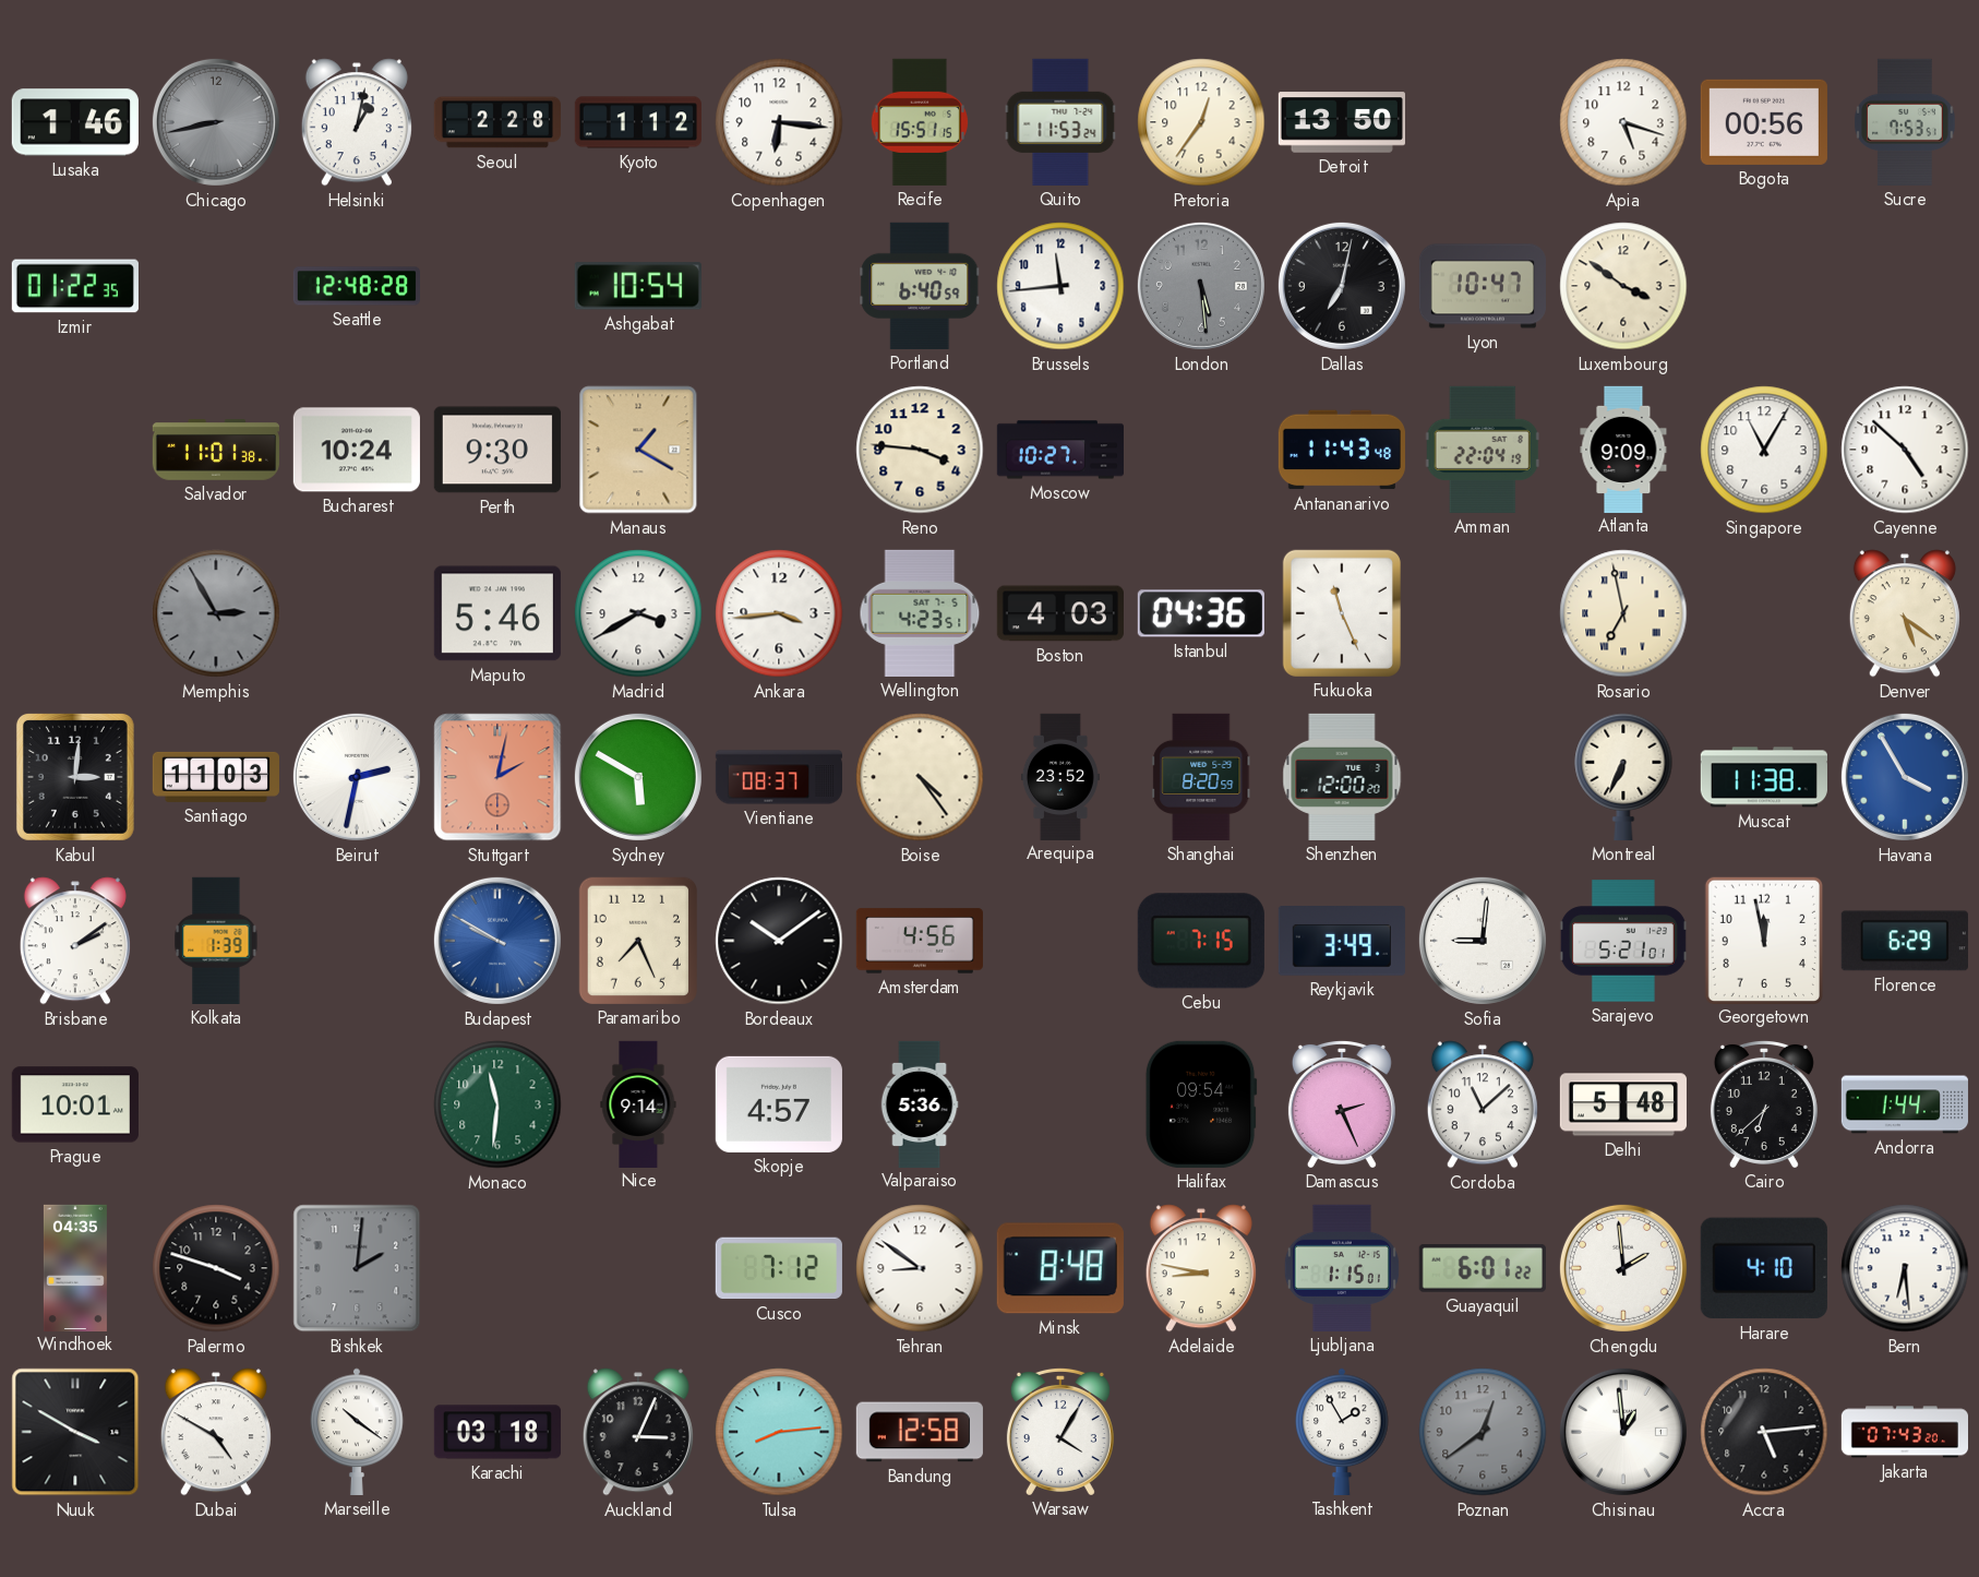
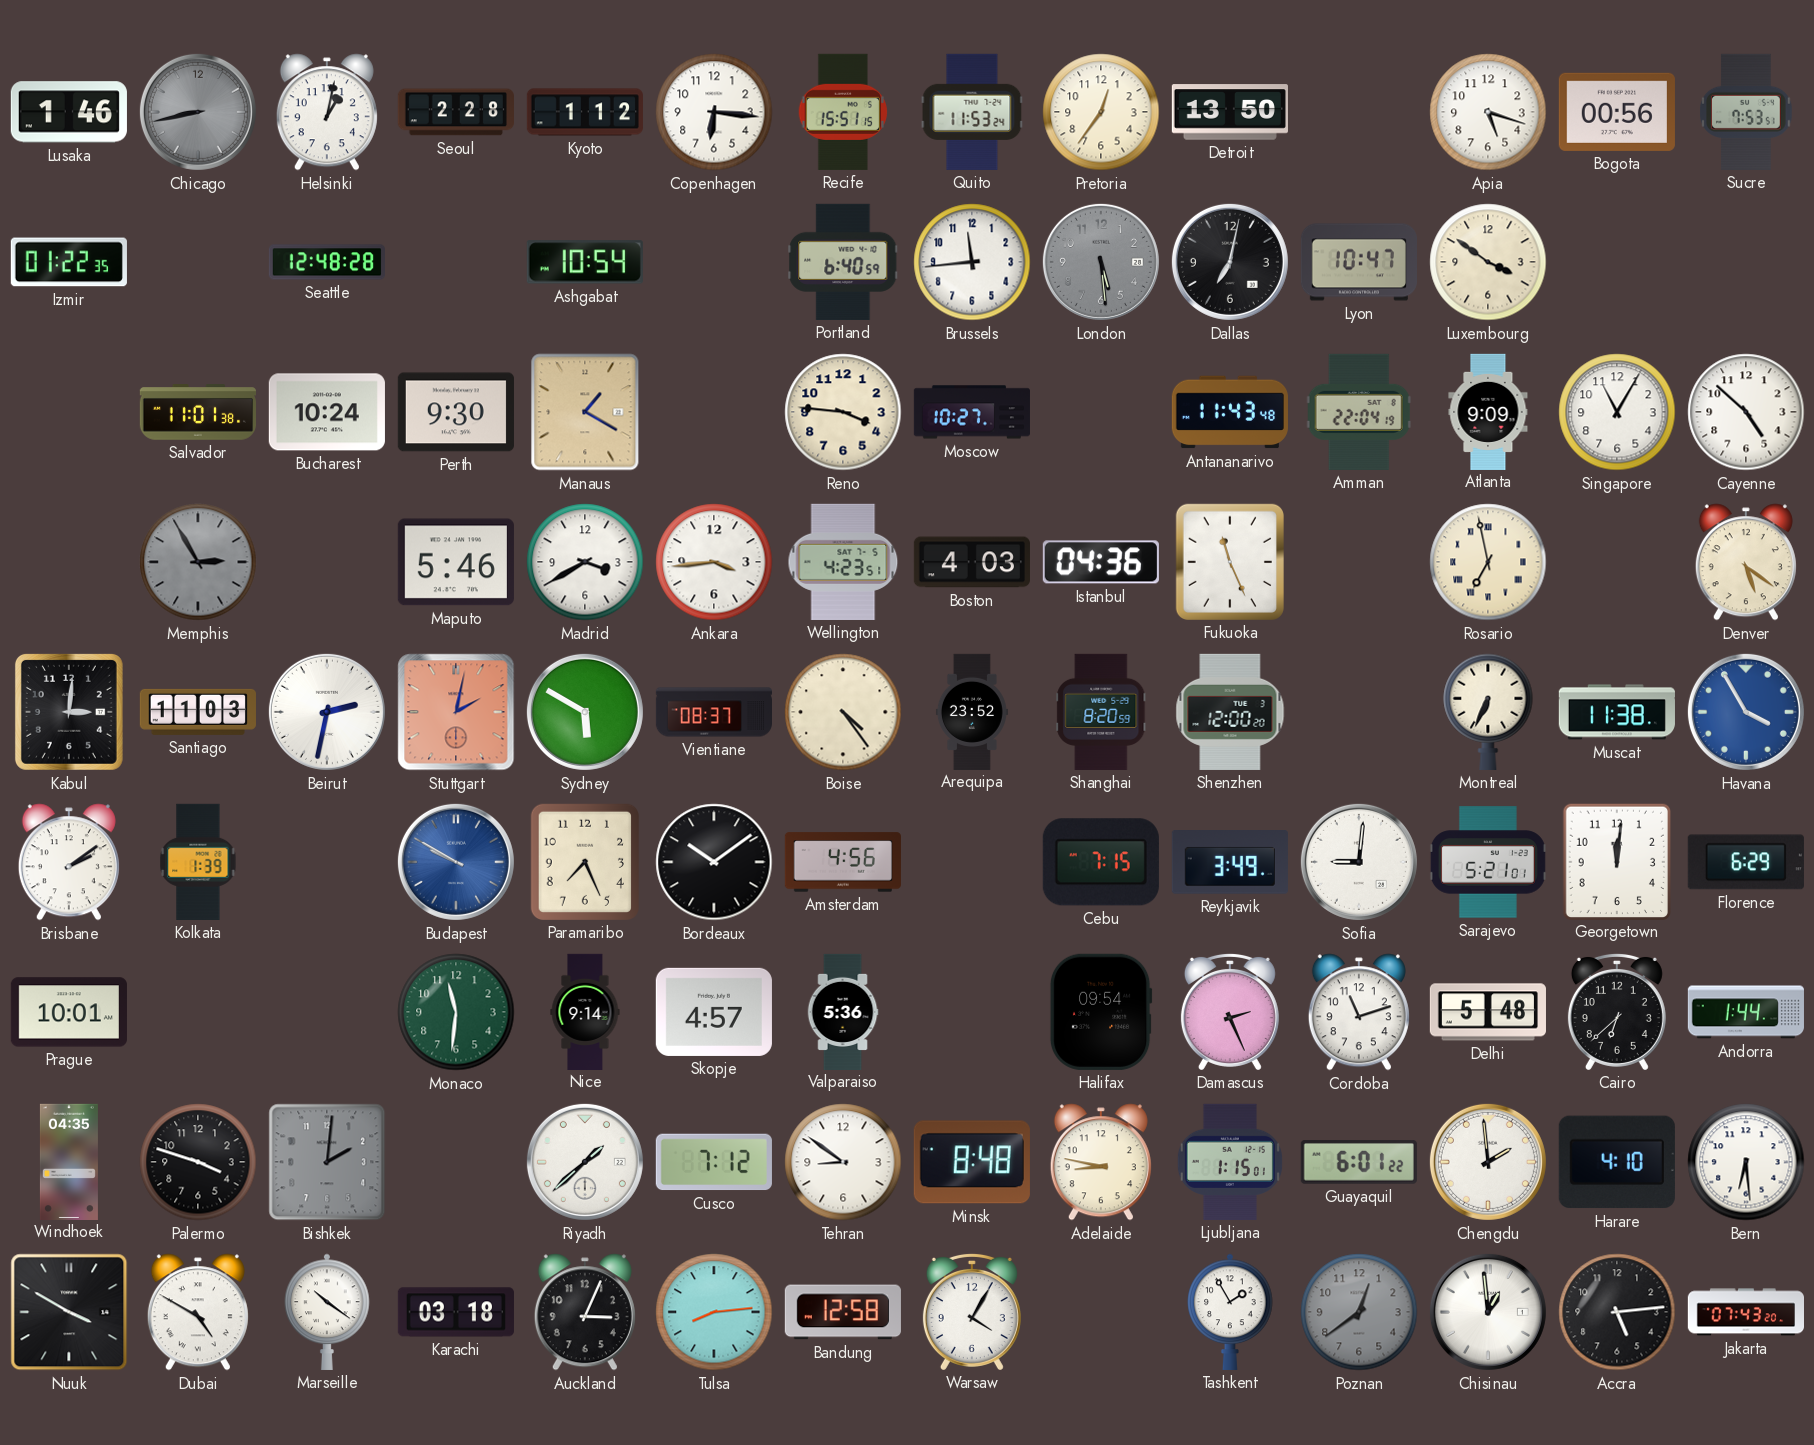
Georgetown: 11:58 -> 12:01 (1616, 861)
Cordoba: 11:08 -> 11:12 (1359, 1012)
Riyadh: none -> 1:38 (585, 1162)
